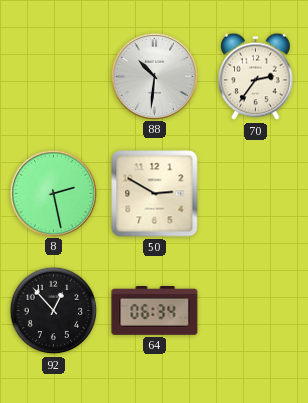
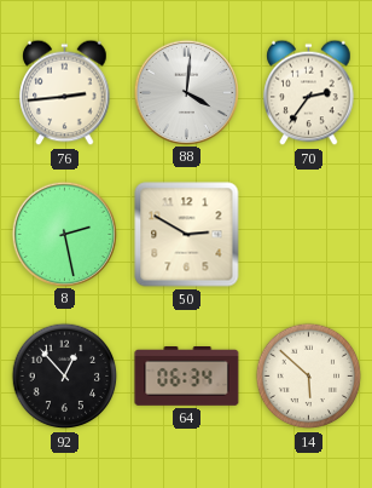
76: none -> 2:44 (65, 93)
88: 10:31 -> 4:01 (186, 92)
14: none -> 5:52 (309, 377)
